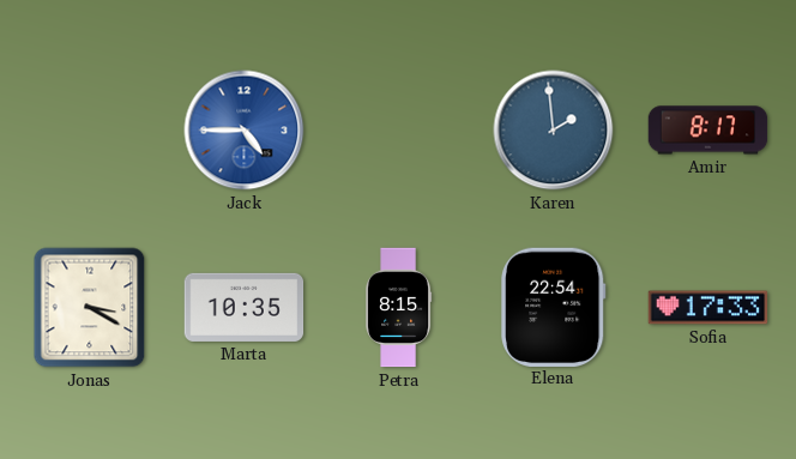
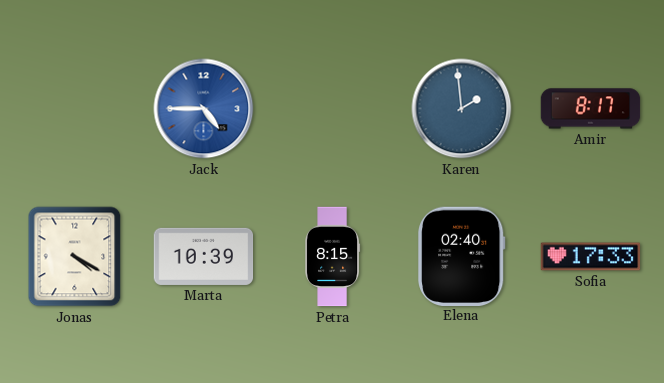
Jonas: 3:20 -> 4:20 (75, 257)
Marta: 10:35 -> 10:39 (204, 256)
Elena: 22:54 -> 02:40 (462, 256)
